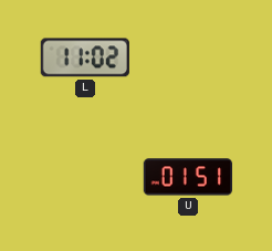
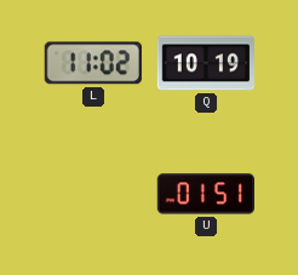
Q: none -> 10:19 (205, 63)
